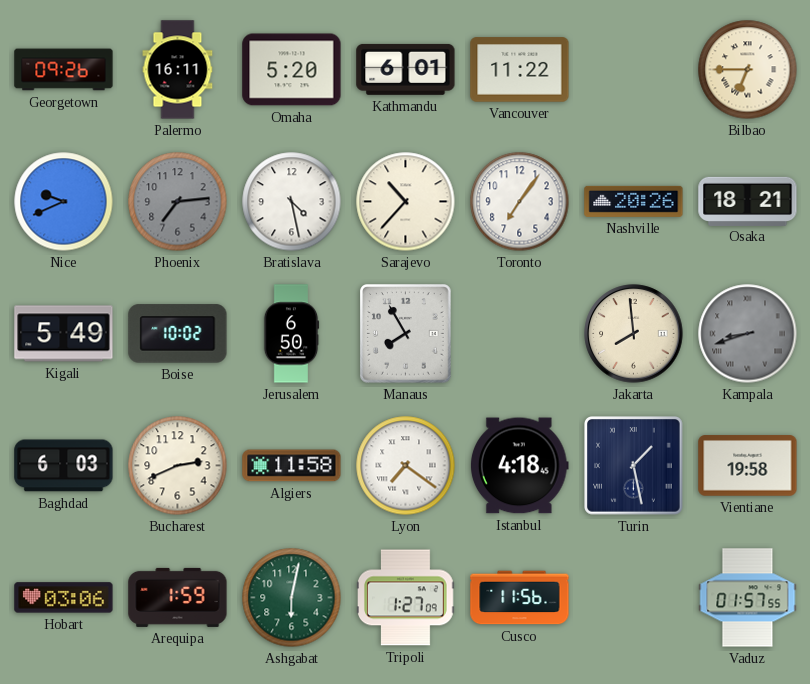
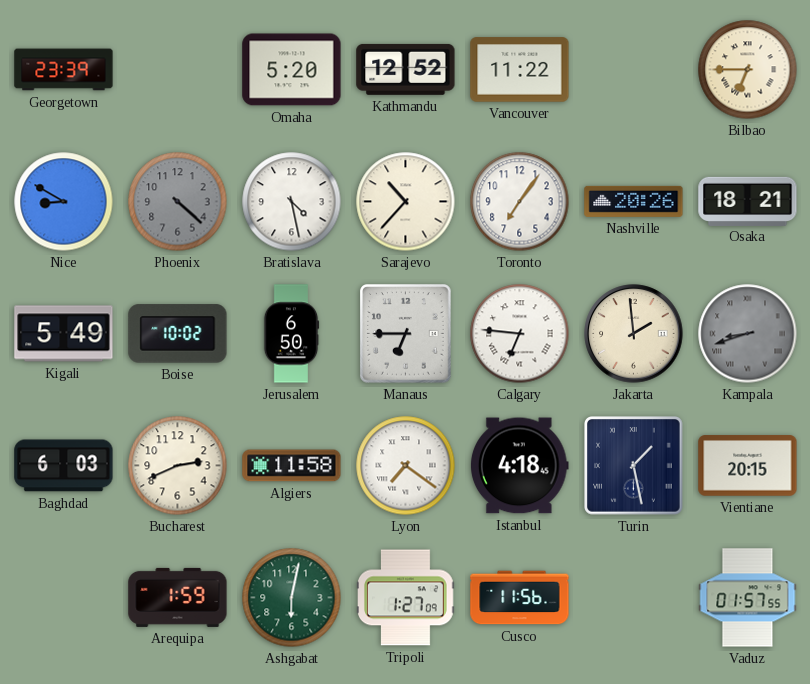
Georgetown: 09:26 -> 23:39 (64, 70)
Palermo: 16:11 -> none (178, 70)
Kathmandu: 6:01 -> 12:52 (406, 69)
Nice: 9:41 -> 8:50 (64, 202)
Phoenix: 7:14 -> 4:22 (178, 202)
Manaus: 7:55 -> 6:45 (406, 334)
Calgary: none -> 6:46 (520, 334)
Jakarta: 7:59 -> 1:59 (634, 334)
Vientiane: 19:58 -> 20:15 (748, 466)
Hobart: 03:06 -> none (64, 598)
